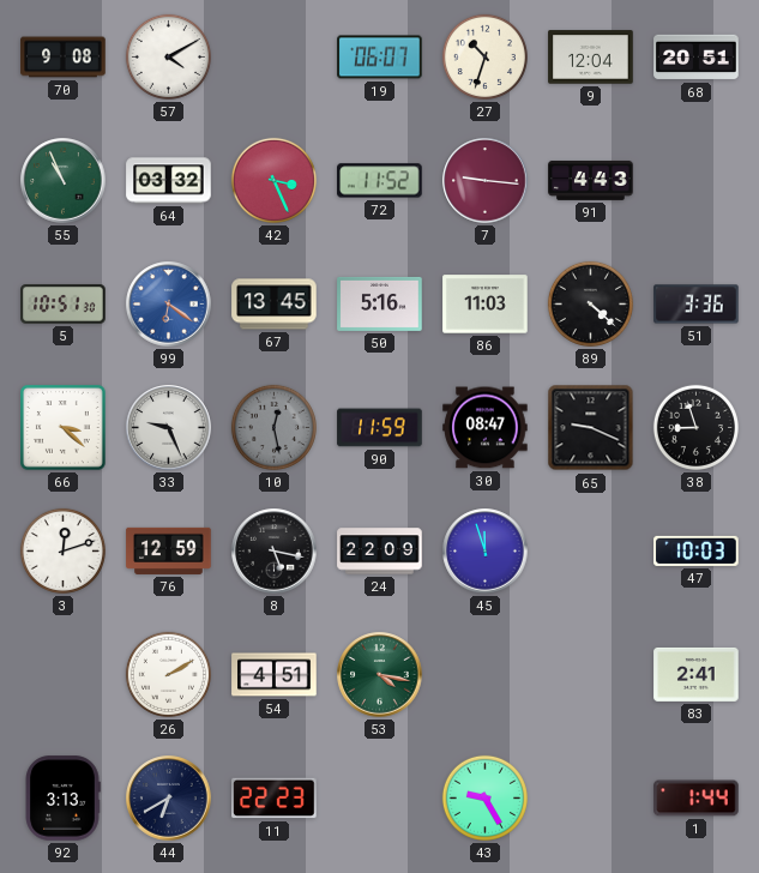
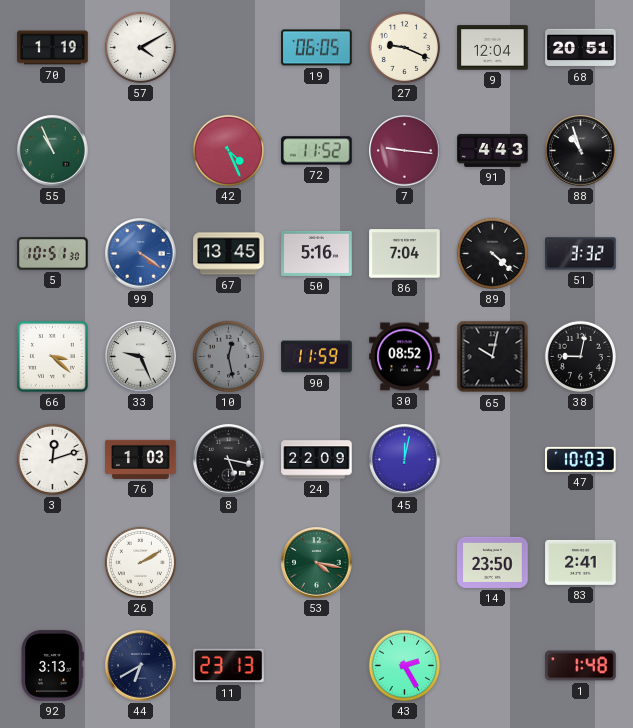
70: 9:08 -> 1:19 (53, 48)
19: 06:07 -> 06:05 (317, 48)
27: 10:33 -> 9:19 (404, 47)
64: 03:32 -> none (169, 181)
42: 3:26 -> 4:26 (228, 150)
88: none -> 10:57 (581, 151)
99: 6:21 -> 4:21 (141, 254)
86: 11:03 -> 7:04 (405, 254)
51: 3:36 -> 3:32 (581, 254)
30: 08:47 -> 08:52 (405, 357)
65: 9:19 -> 10:02 (493, 357)
38: 8:57 -> 9:02 (580, 356)
76: 12:59 -> 1:03 (141, 459)
45: 11:57 -> 12:02 (405, 460)
54: 4:51 -> none (275, 675)
14: none -> 23:50 (493, 562)
11: 22:23 -> 23:13 (229, 666)
43: 9:25 -> 2:25 (404, 665)
1: 1:44 -> 1:48 (581, 666)
